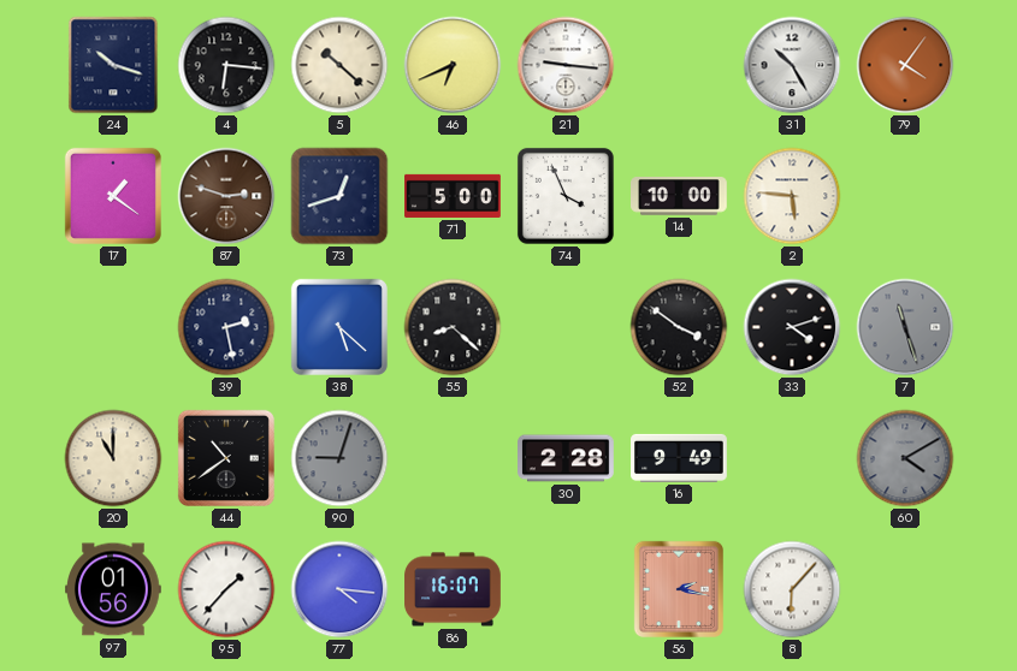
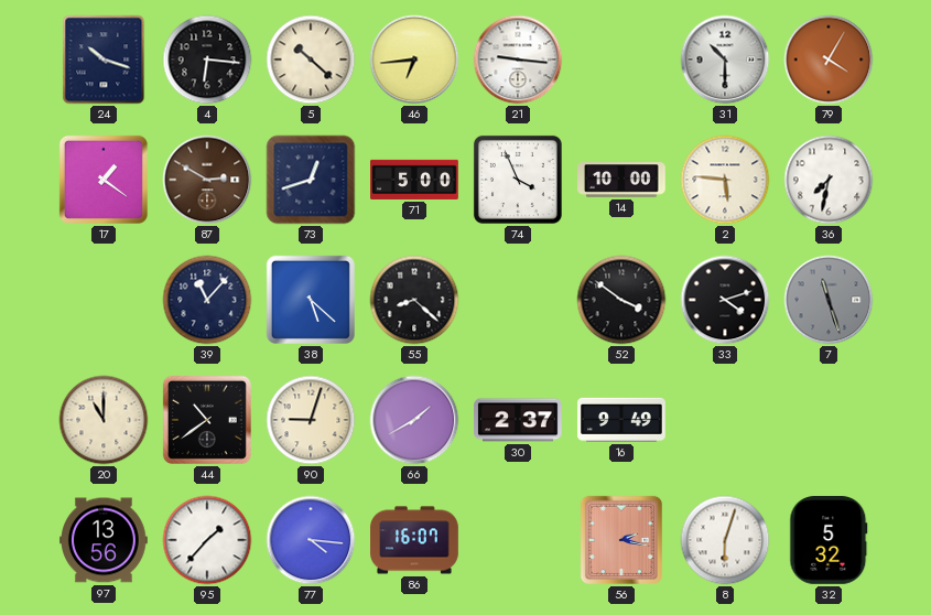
46: 6:41 -> 6:44 (414, 60)
31: 10:25 -> 10:30 (725, 60)
79: 4:06 -> 4:05 (829, 60)
87: 2:48 -> 2:50 (207, 180)
36: none -> 7:32 (829, 180)
39: 2:28 -> 11:07 (207, 300)
90 dial: grey -> cream (311, 420)
66: none -> 1:40 (414, 420)
30: 2:28 -> 2:37 (518, 420)
60: 4:10 -> none (905, 458)
97: 01:56 -> 13:56 (105, 540)
8: 6:07 -> 6:03 (725, 540)
32: none -> 5:32 (829, 541)
